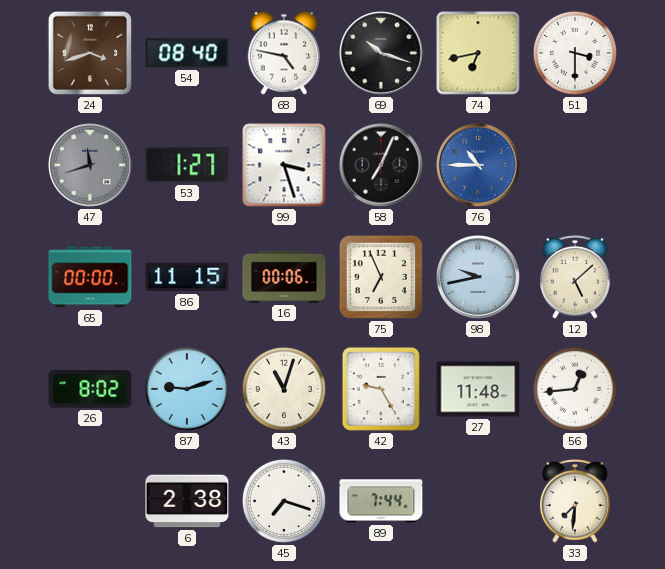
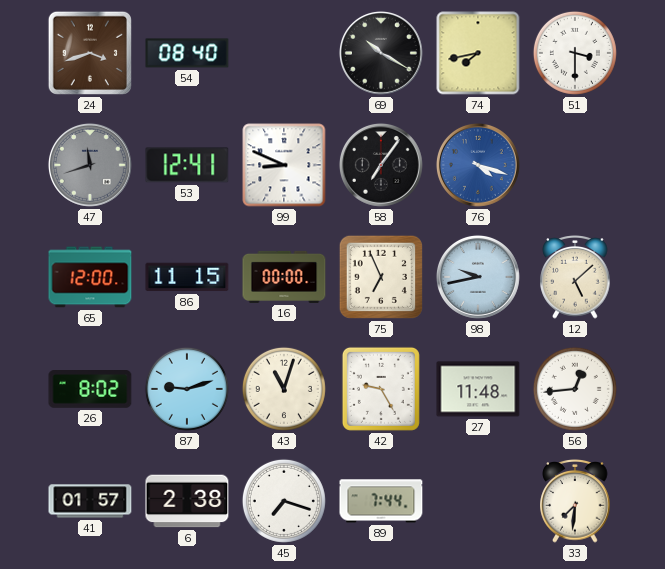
68: 4:47 -> none (284, 53)
69: 10:18 -> 10:20 (381, 53)
74: 6:43 -> 7:43 (478, 53)
53: 1:27 -> 12:41 (187, 165)
99: 3:27 -> 8:49 (284, 165)
58: 7:04 -> 7:06 (381, 165)
76: 10:45 -> 4:18 (478, 165)
65: 00:00 -> 12:00 (90, 277)
16: 00:06 -> 00:00 (284, 277)
41: none -> 01:57 (90, 501)
